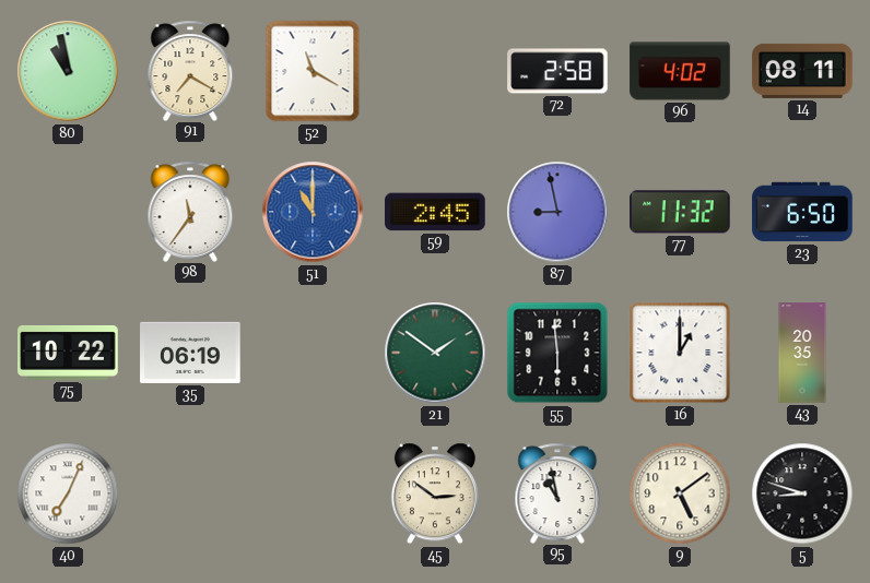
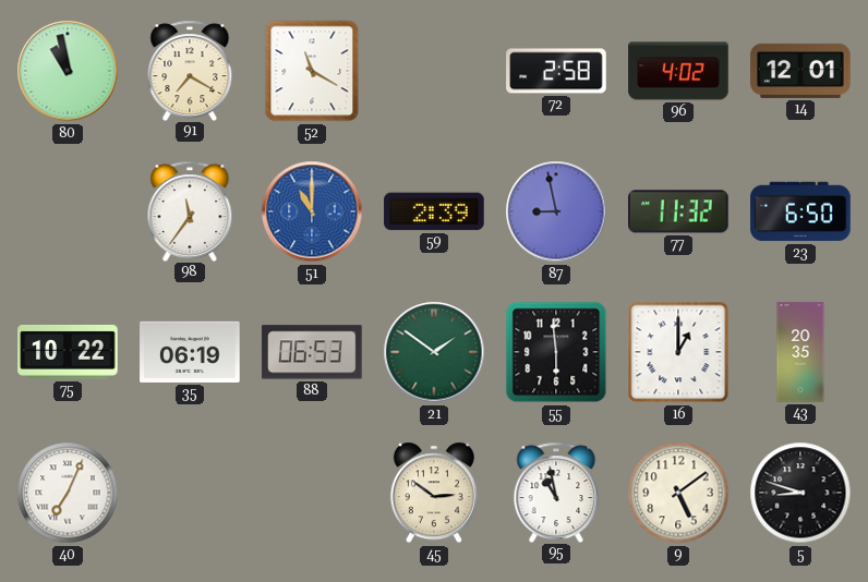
14: 08:11 -> 12:01 (800, 71)
59: 2:45 -> 2:39 (434, 211)
88: none -> 06:53 (312, 352)
